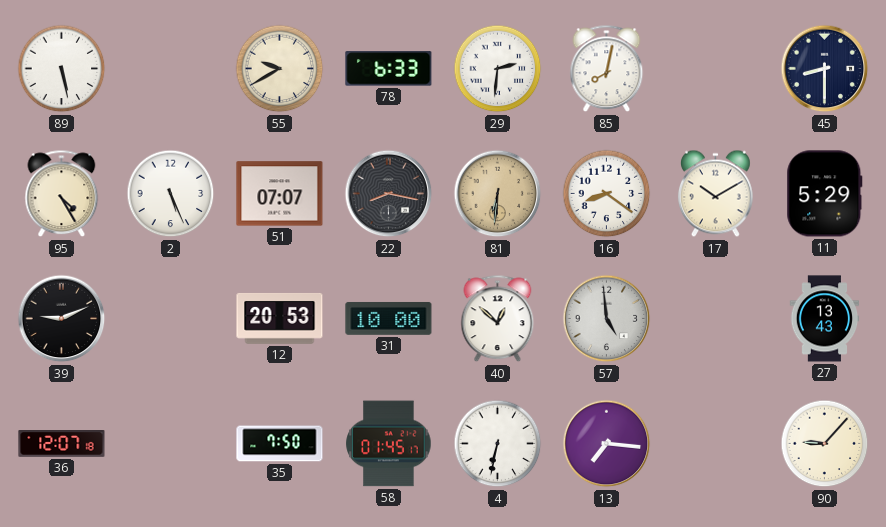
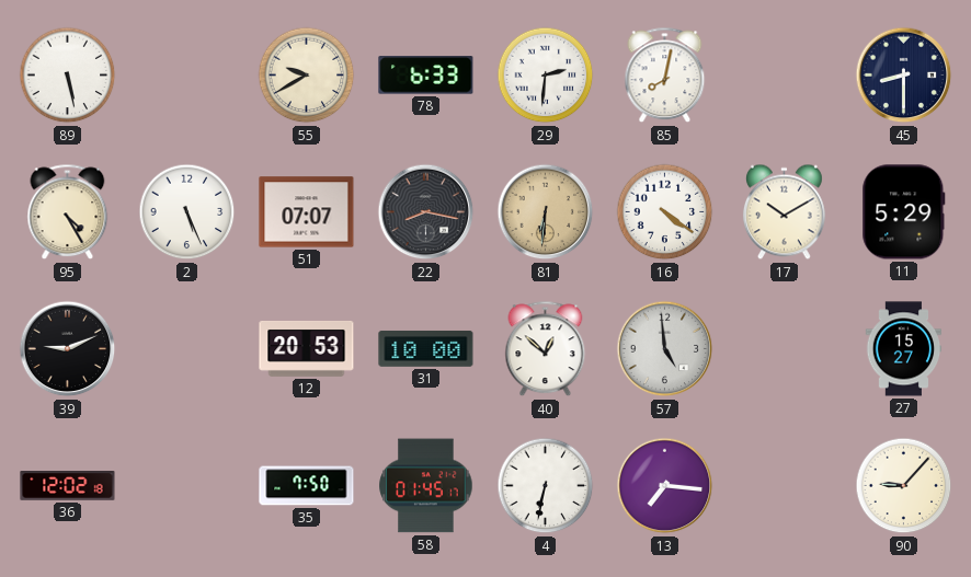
16: 8:21 -> 4:21 (665, 212)
27: 13:43 -> 15:27 (904, 349)
36: 12:07 -> 12:02 (68, 486)
